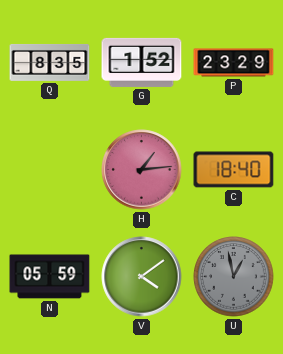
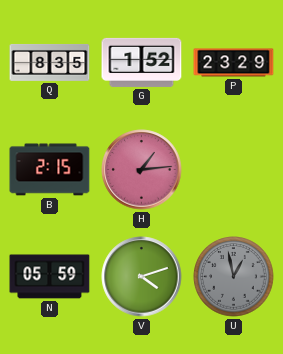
B: none -> 2:15 (50, 170)
C: 18:40 -> none (234, 170)
V: 4:09 -> 4:12 (142, 277)
